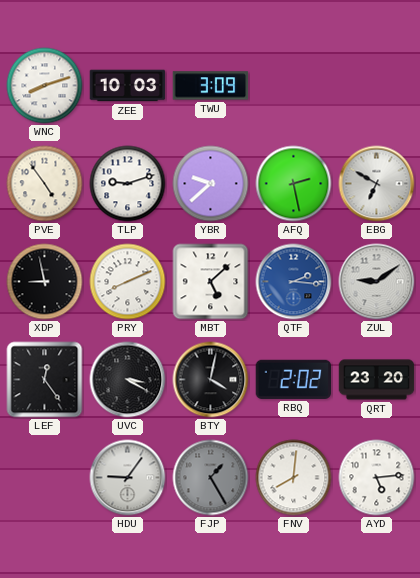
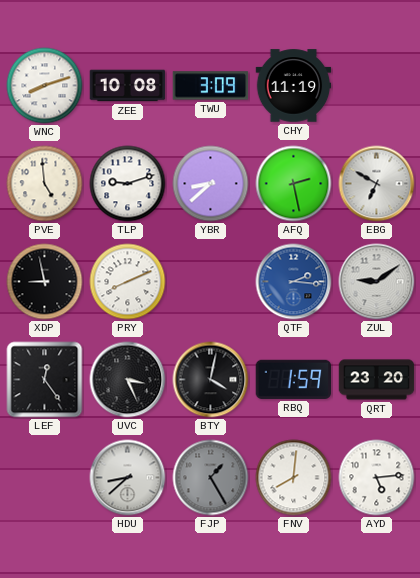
ZEE: 10:03 -> 10:08 (128, 86)
CHY: none -> 11:19 (294, 86)
PVE: 4:54 -> 4:59 (45, 184)
YBR: 9:38 -> 8:38 (211, 184)
MBT: 5:08 -> none (211, 282)
UVC: 3:20 -> 3:26 (128, 380)
RBQ: 2:02 -> 1:59 (294, 379)
HDU: 9:06 -> 8:38 (128, 478)
